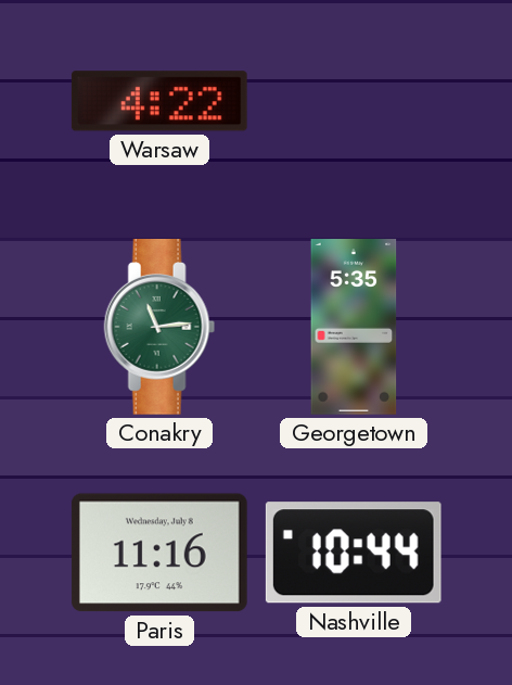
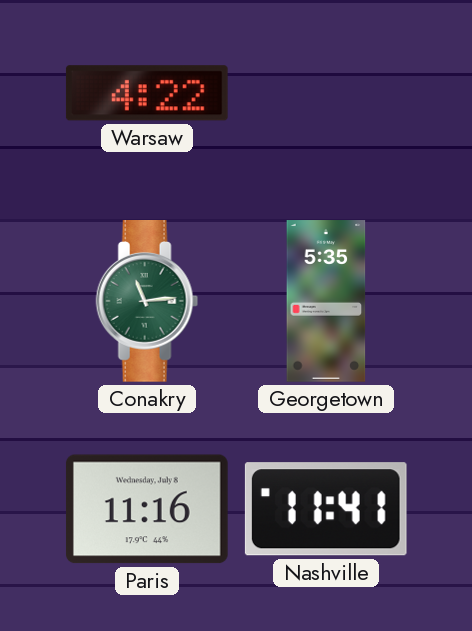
Nashville: 10:44 -> 11:41 (326, 509)
